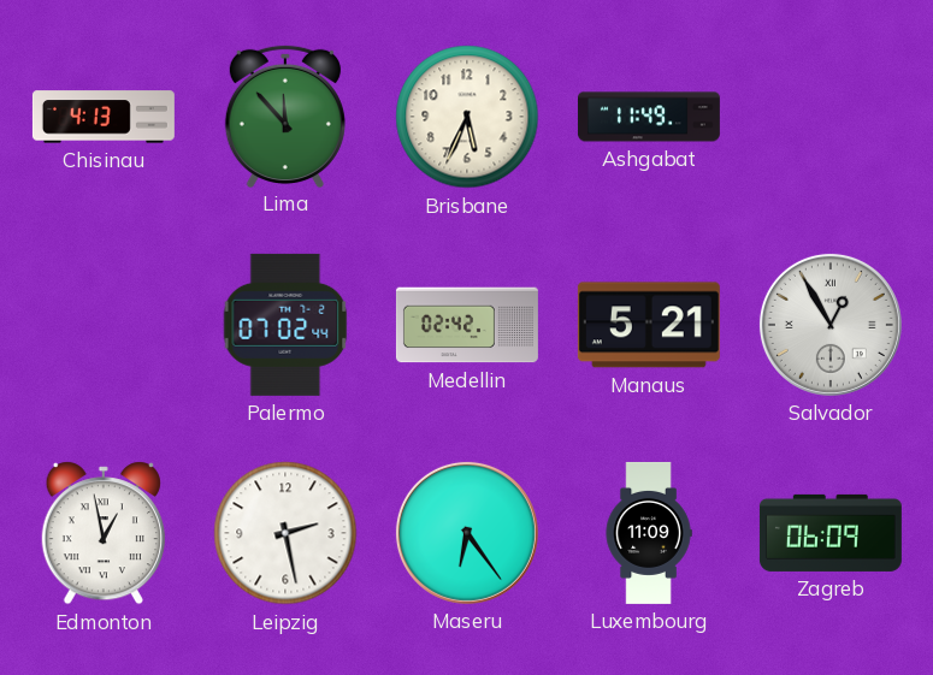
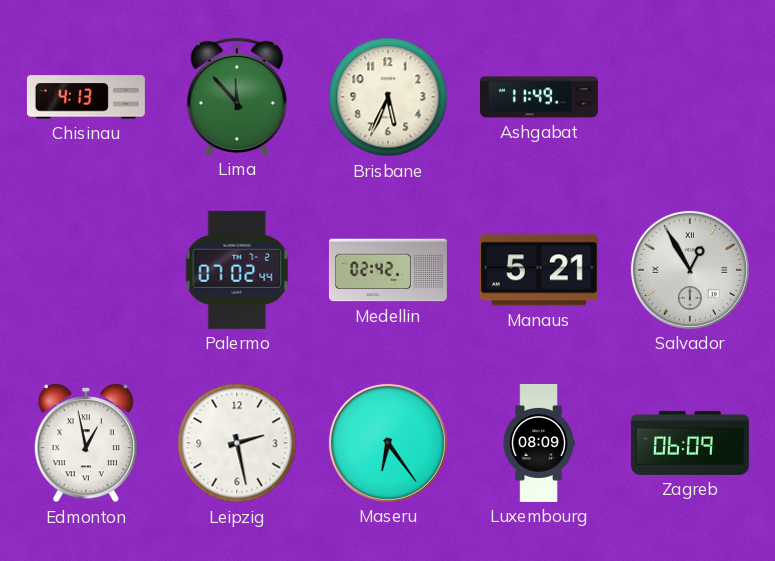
Luxembourg: 11:09 -> 08:09 (539, 443)
